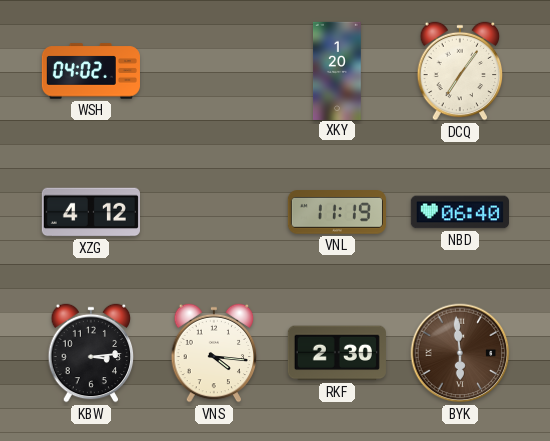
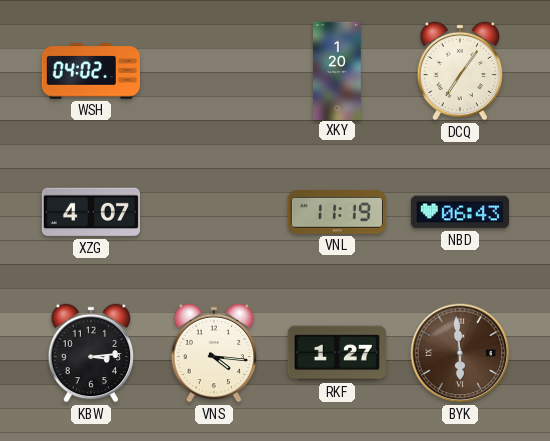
XZG: 4:12 -> 4:07 (91, 212)
NBD: 06:40 -> 06:43 (460, 212)
RKF: 2:30 -> 1:27 (337, 353)
